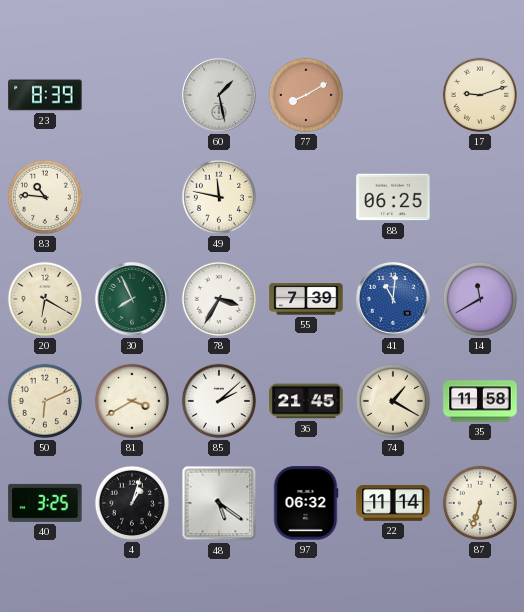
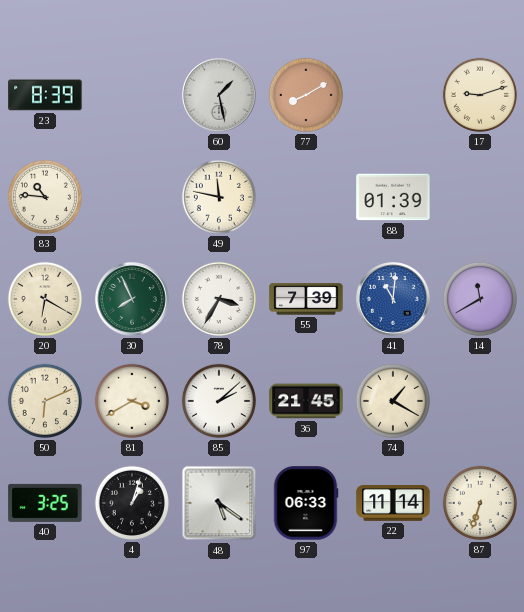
88: 06:25 -> 01:39 (393, 197)
35: 11:58 -> none (480, 401)
97: 06:32 -> 06:33 (306, 503)
